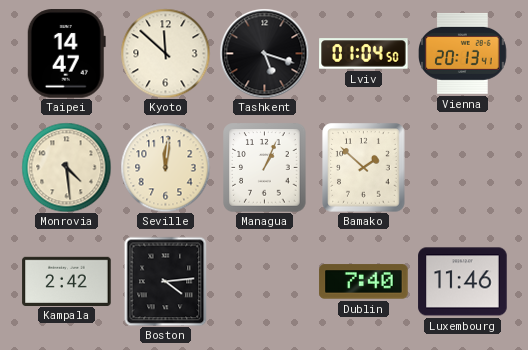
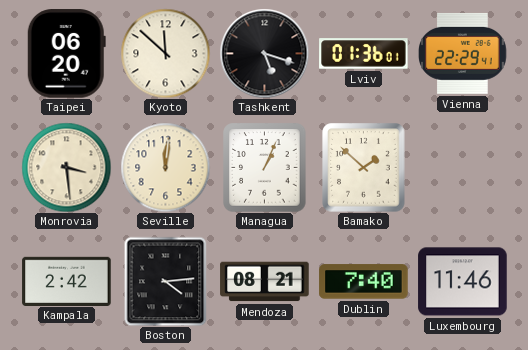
Taipei: 14:47 -> 06:20 (66, 54)
Lviv: 01:04 -> 01:36 (364, 54)
Vienna: 20:13 -> 22:29 (463, 53)
Monrovia: 4:29 -> 3:29 (66, 167)
Mendoza: none -> 08:21 (265, 282)
